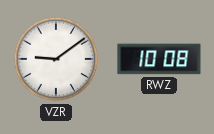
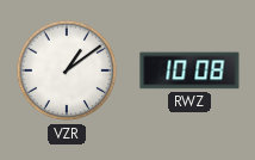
VZR: 9:09 -> 1:09 (67, 70)
